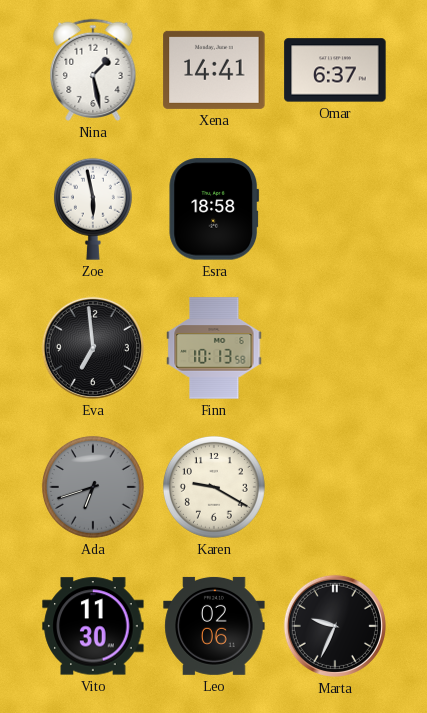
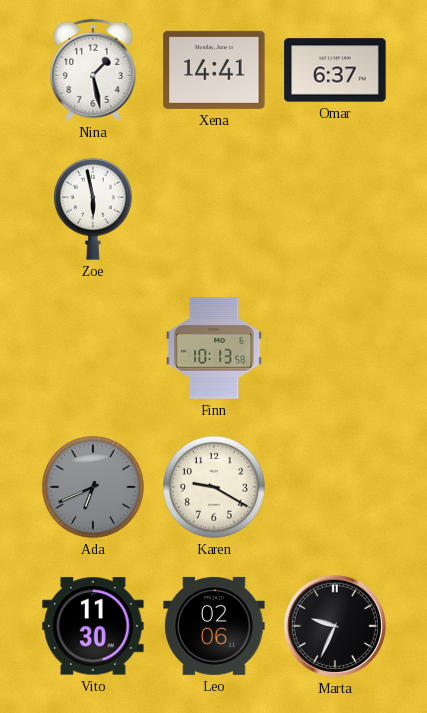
Esra: 18:58 -> none (214, 209)
Eva: 6:59 -> none (93, 348)
Ada: 6:42 -> 6:41 (93, 487)
